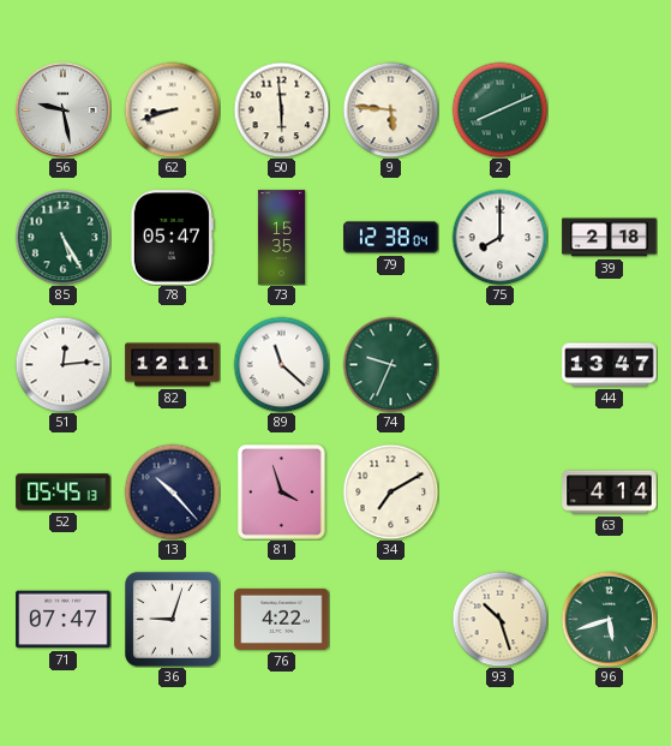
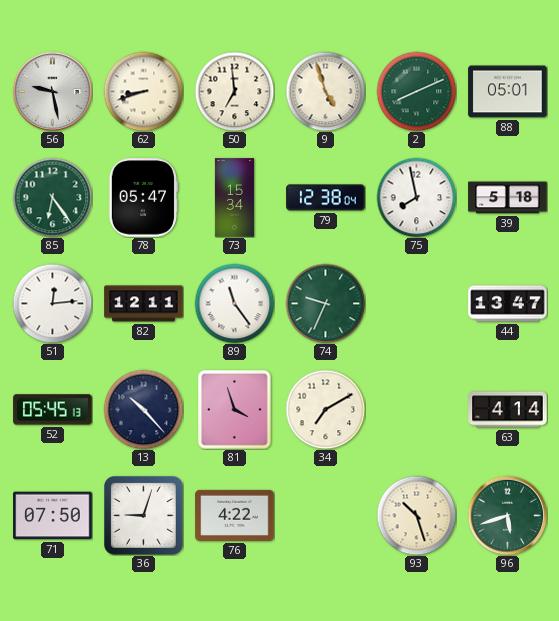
50: 5:59 -> 6:59 (234, 91)
9: 5:46 -> 4:57 (325, 91)
88: none -> 05:01 (508, 92)
85: 5:25 -> 6:24 (52, 197)
73: 15:35 -> 15:34 (234, 198)
75: 8:00 -> 7:58 (416, 197)
39: 2:18 -> 5:18 (508, 198)
89: 11:22 -> 11:24 (234, 303)
71: 07:47 -> 07:50 (53, 516)
